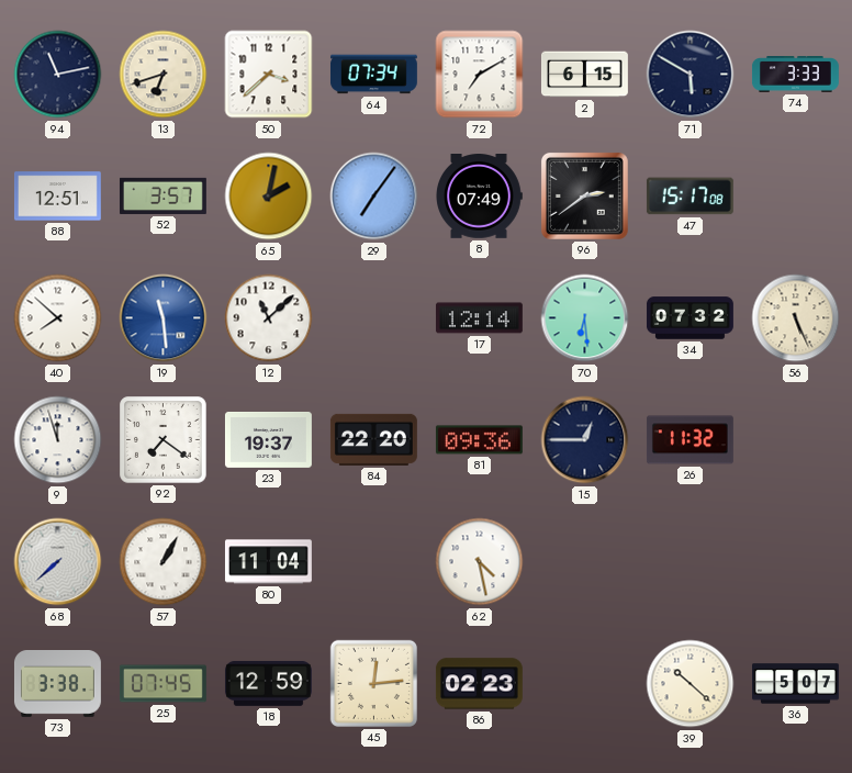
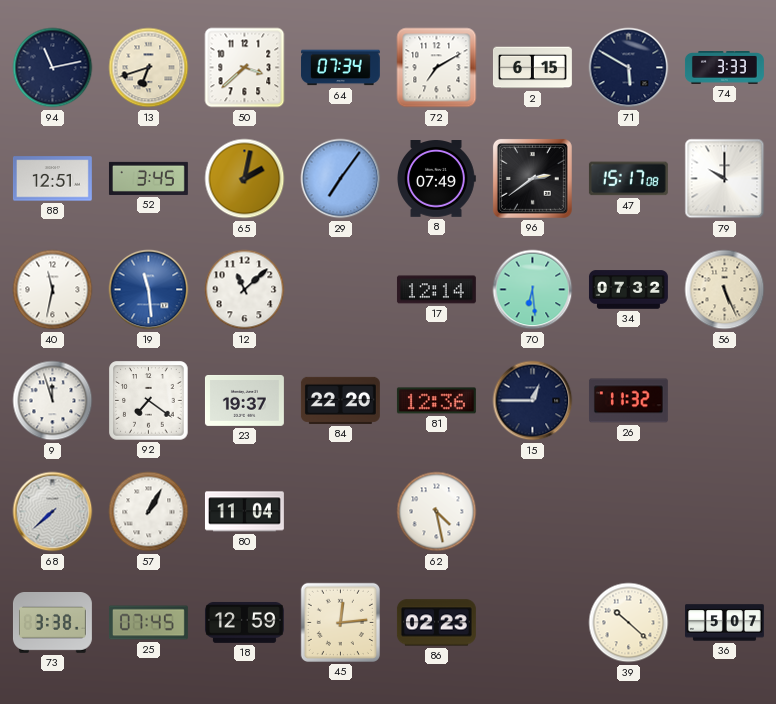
52: 3:57 -> 3:45 (148, 178)
79: none -> 10:00 (725, 179)
40: 7:52 -> 11:32 (53, 290)
81: 09:36 -> 12:36 (436, 401)
